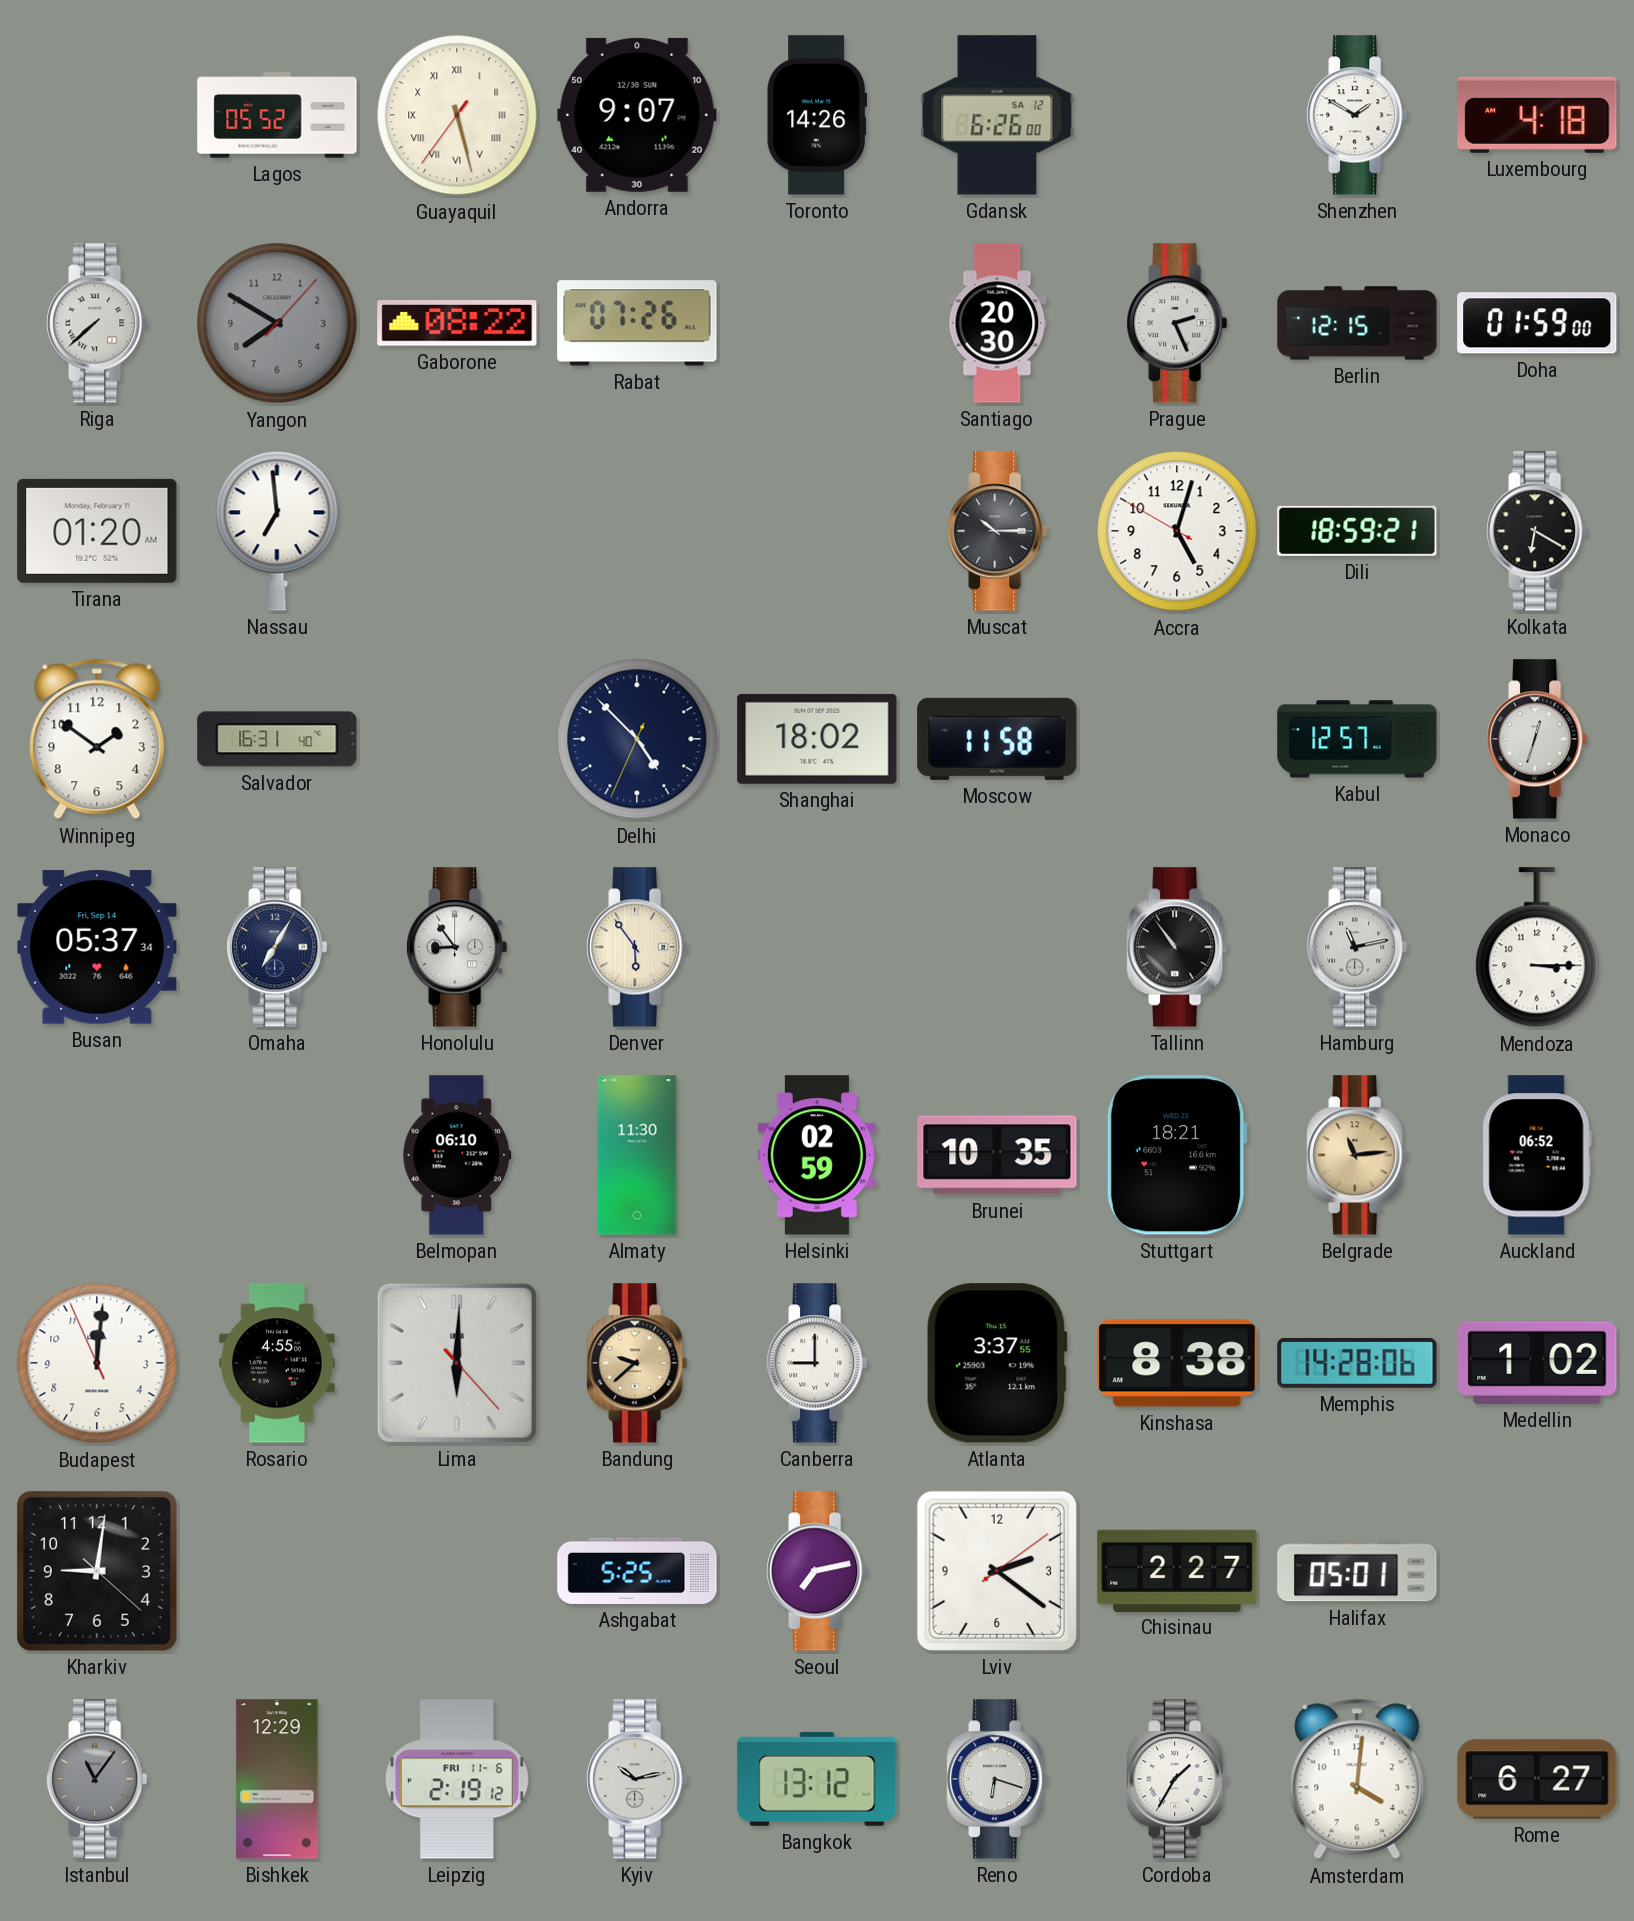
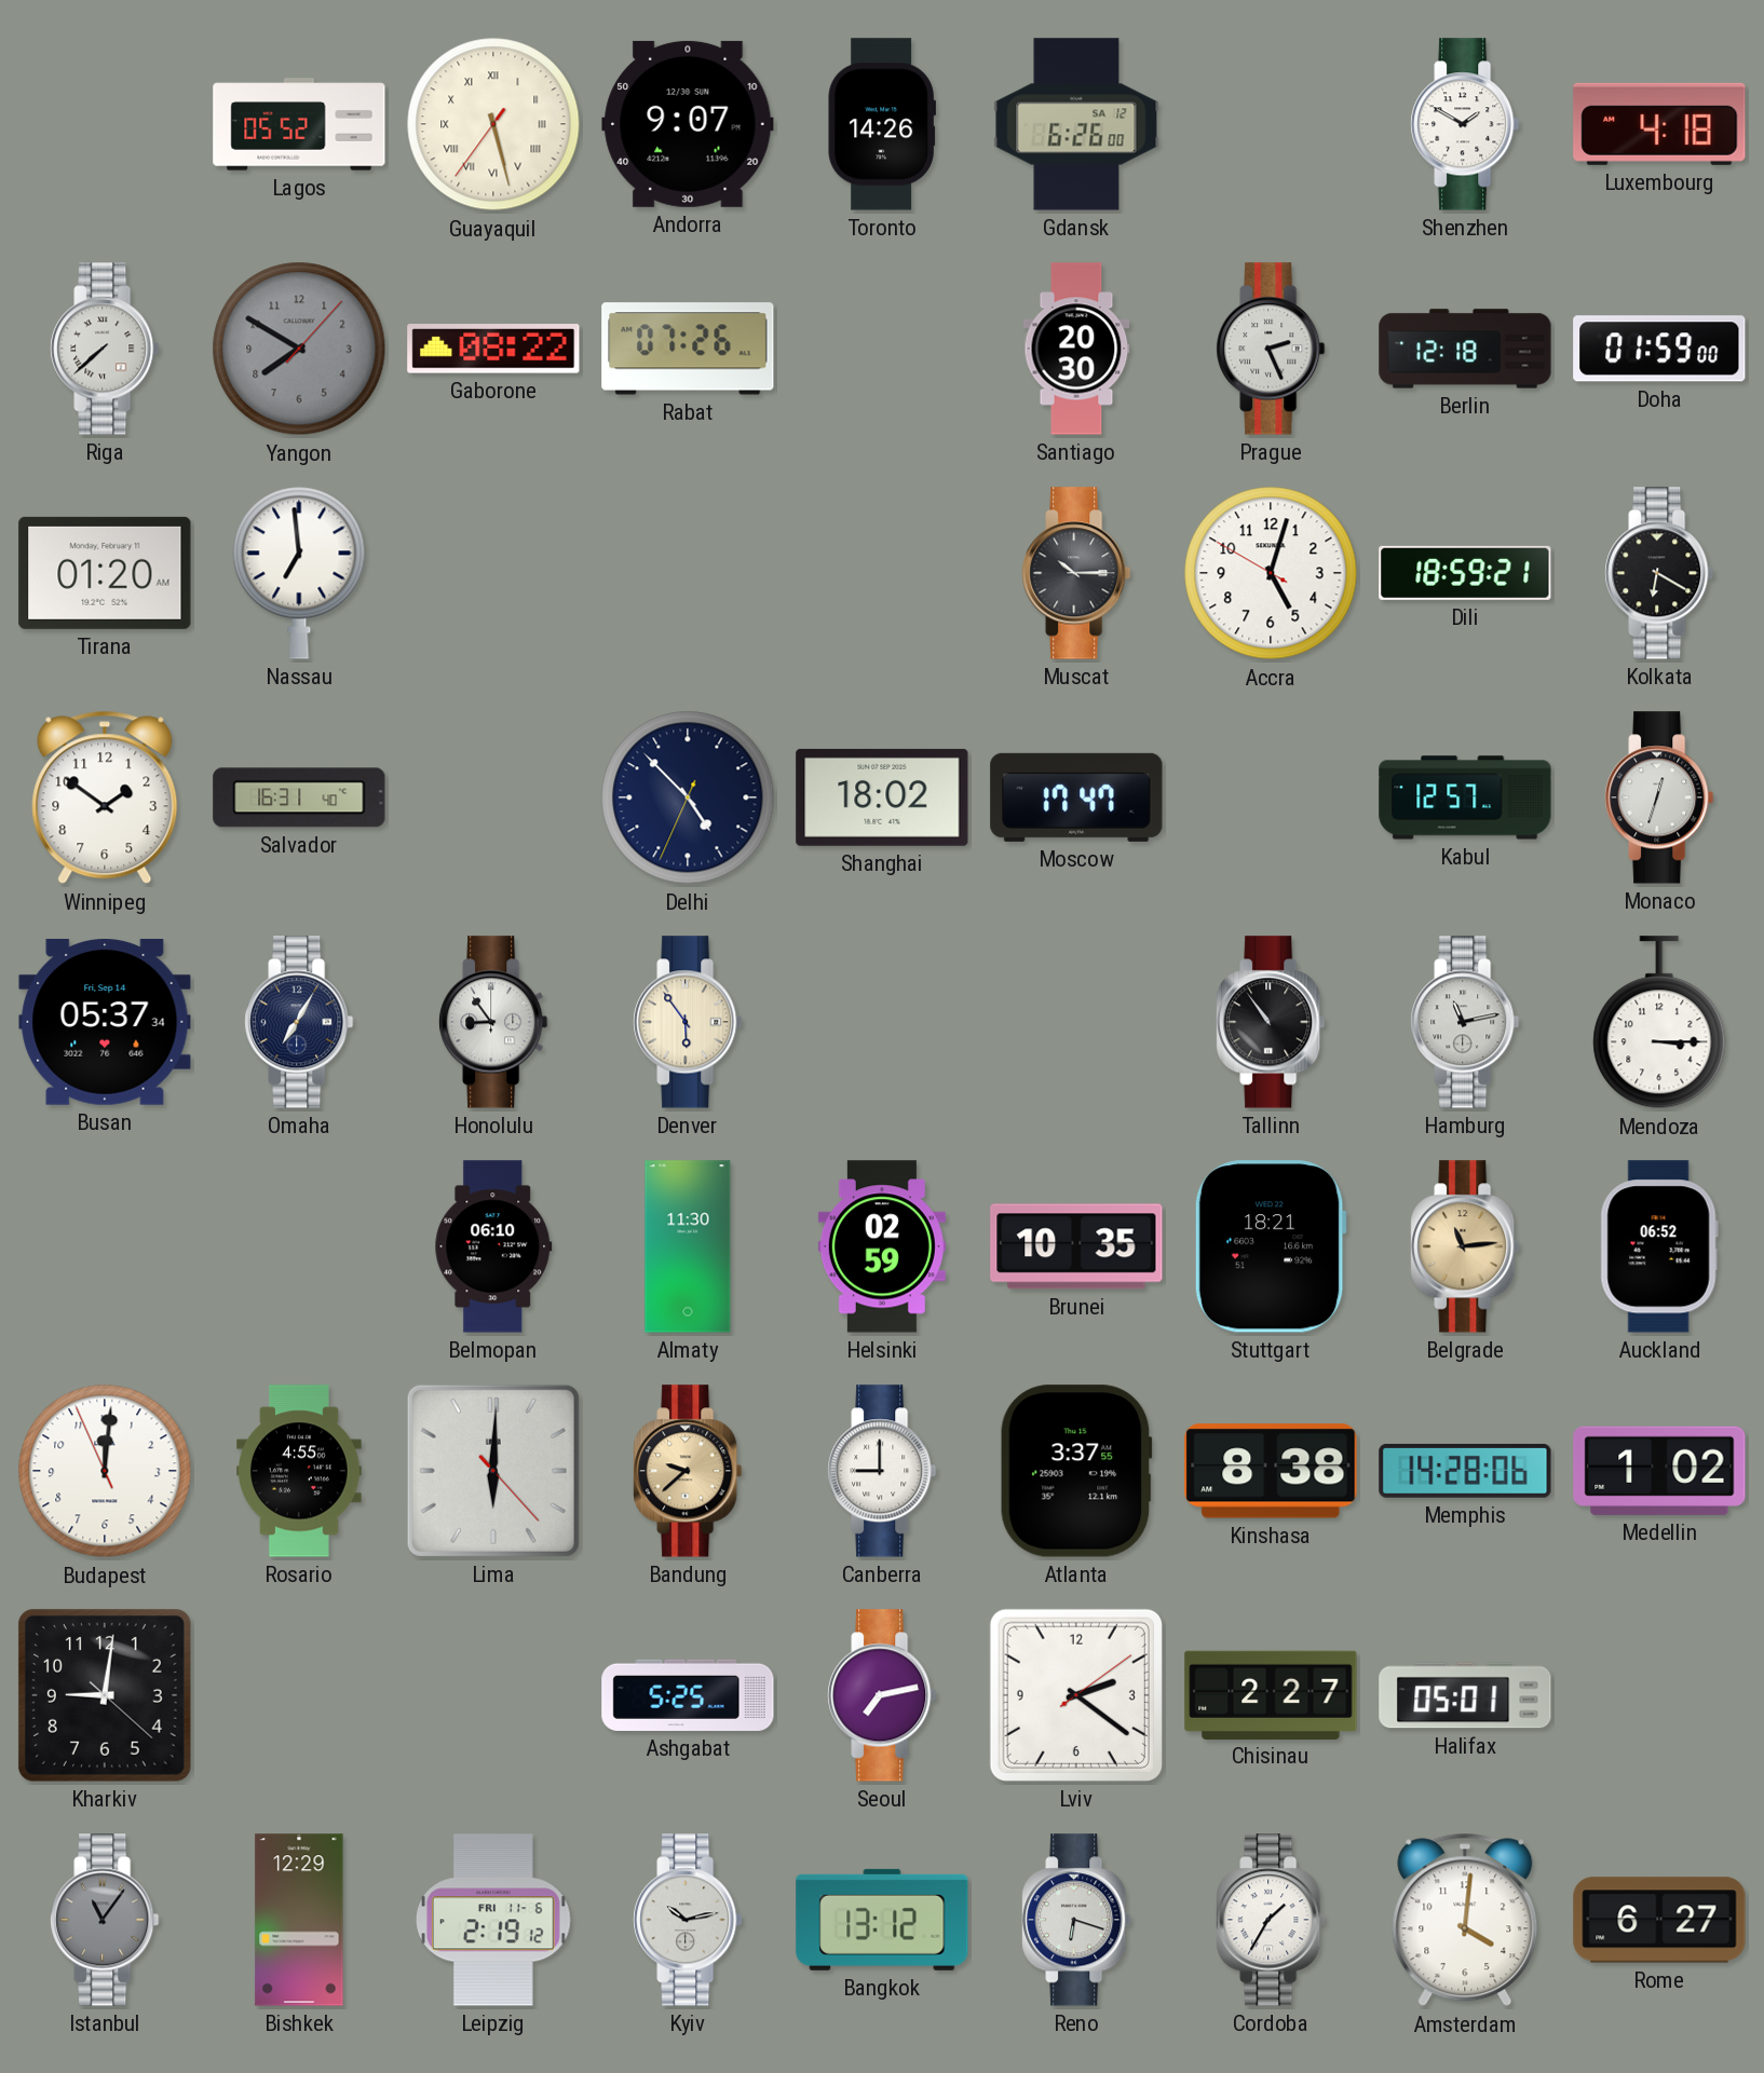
Berlin: 12:15 -> 12:18 (1465, 349)
Moscow: 11:58 -> 17:47 (1076, 797)
